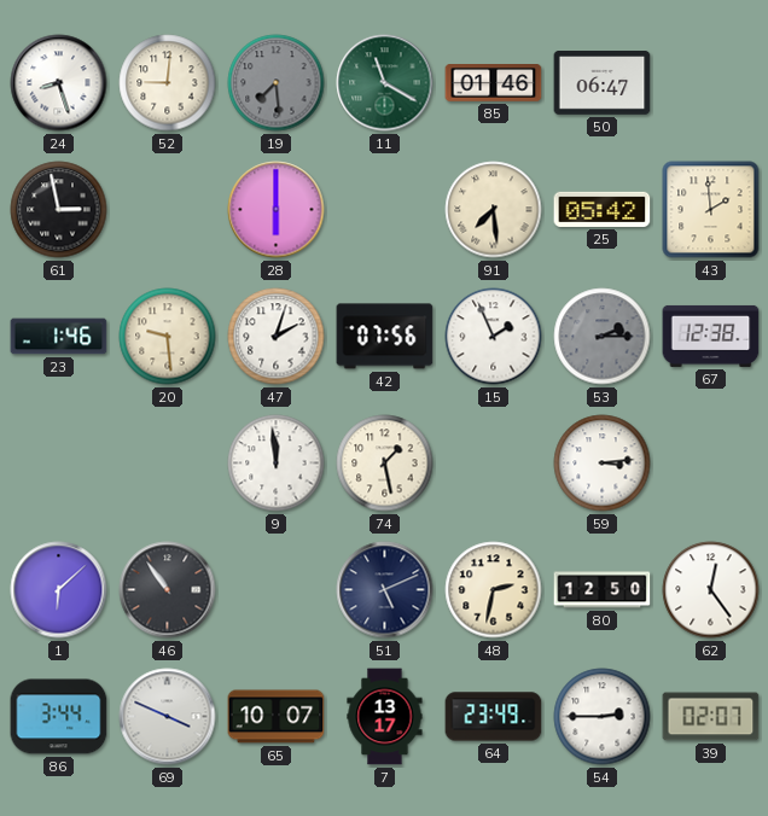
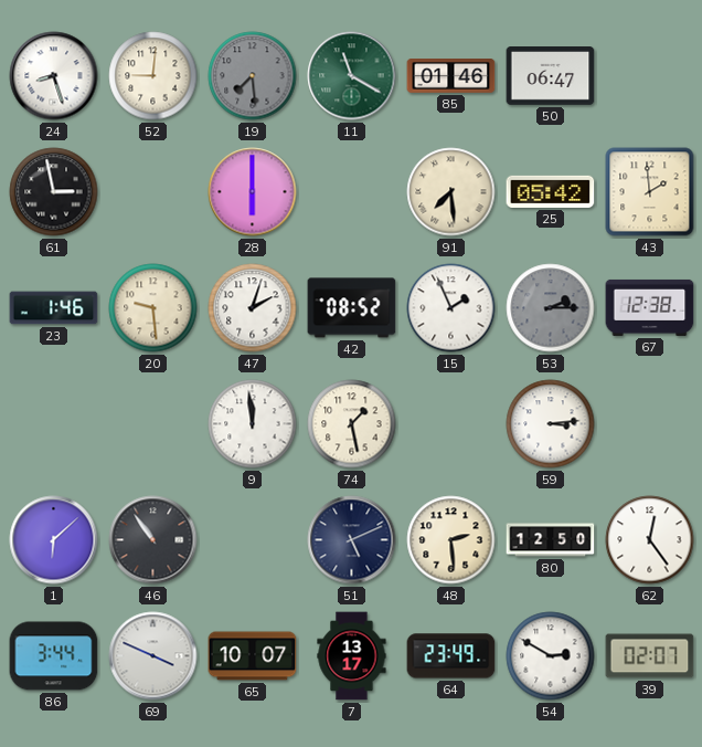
42: 07:56 -> 08:52 (352, 308)
48: 2:32 -> 2:29 (451, 540)
54: 2:45 -> 2:50 (551, 656)
